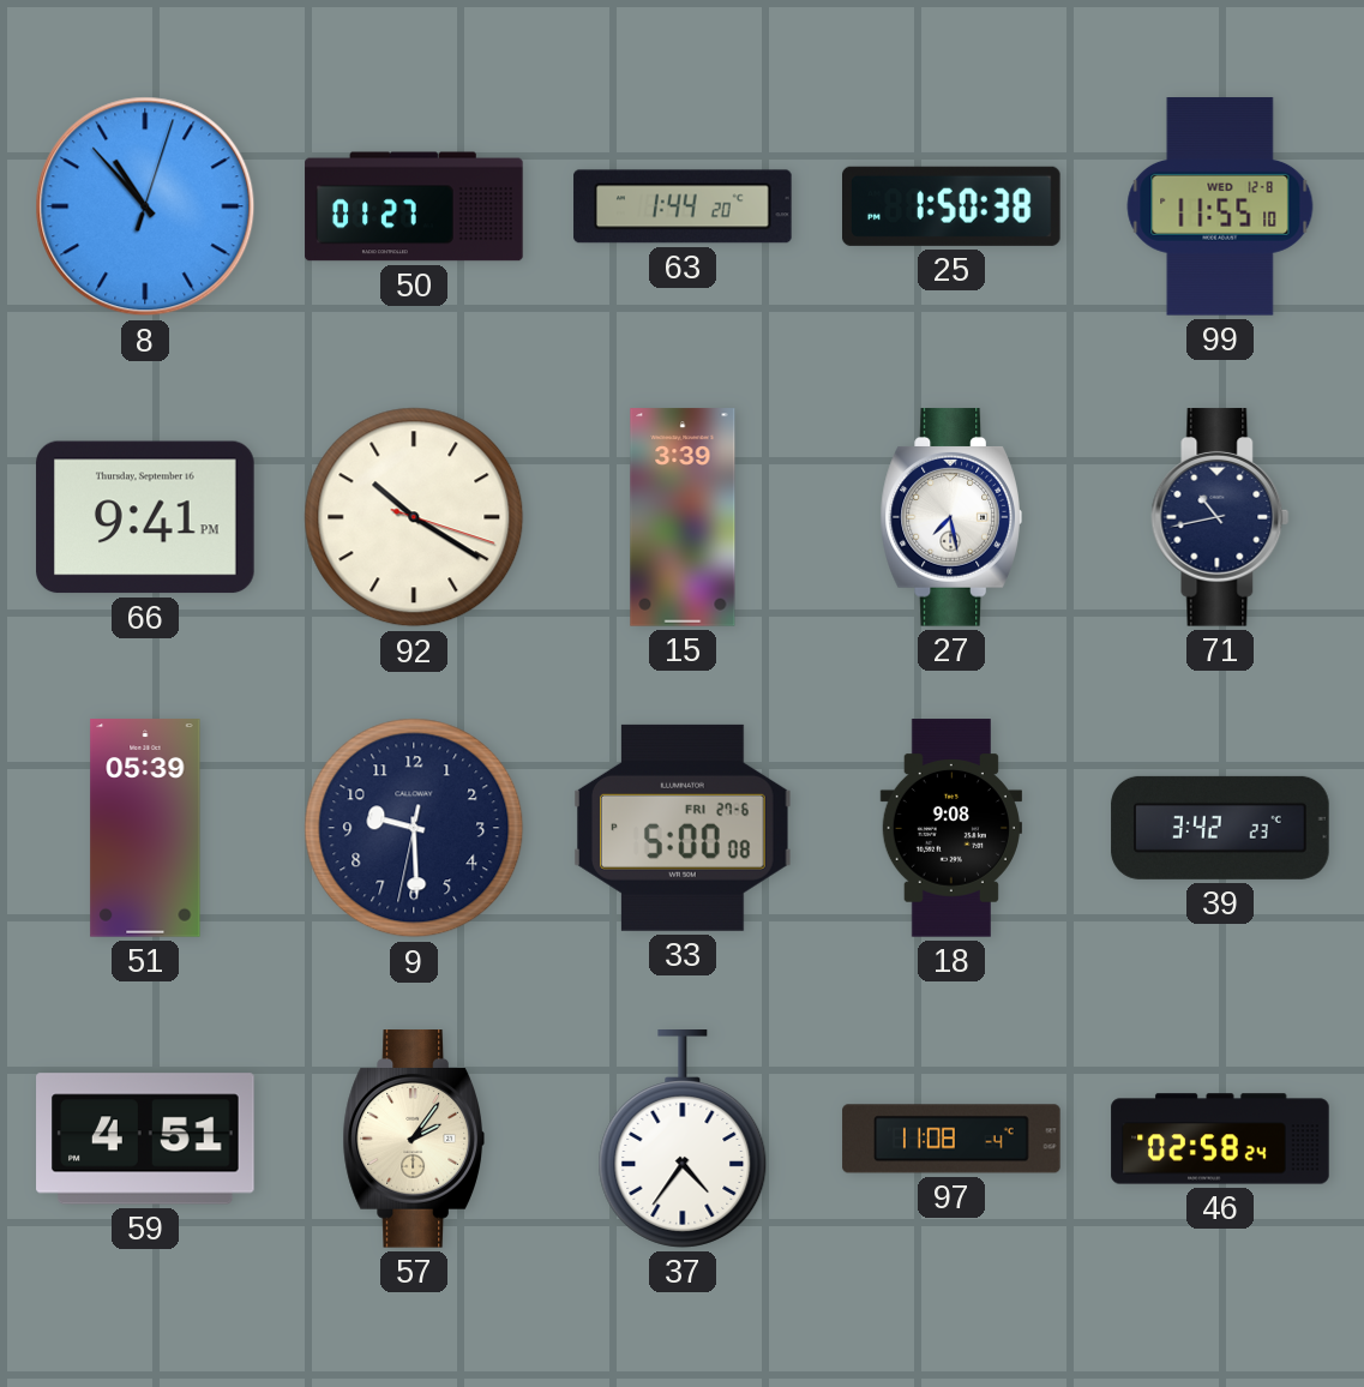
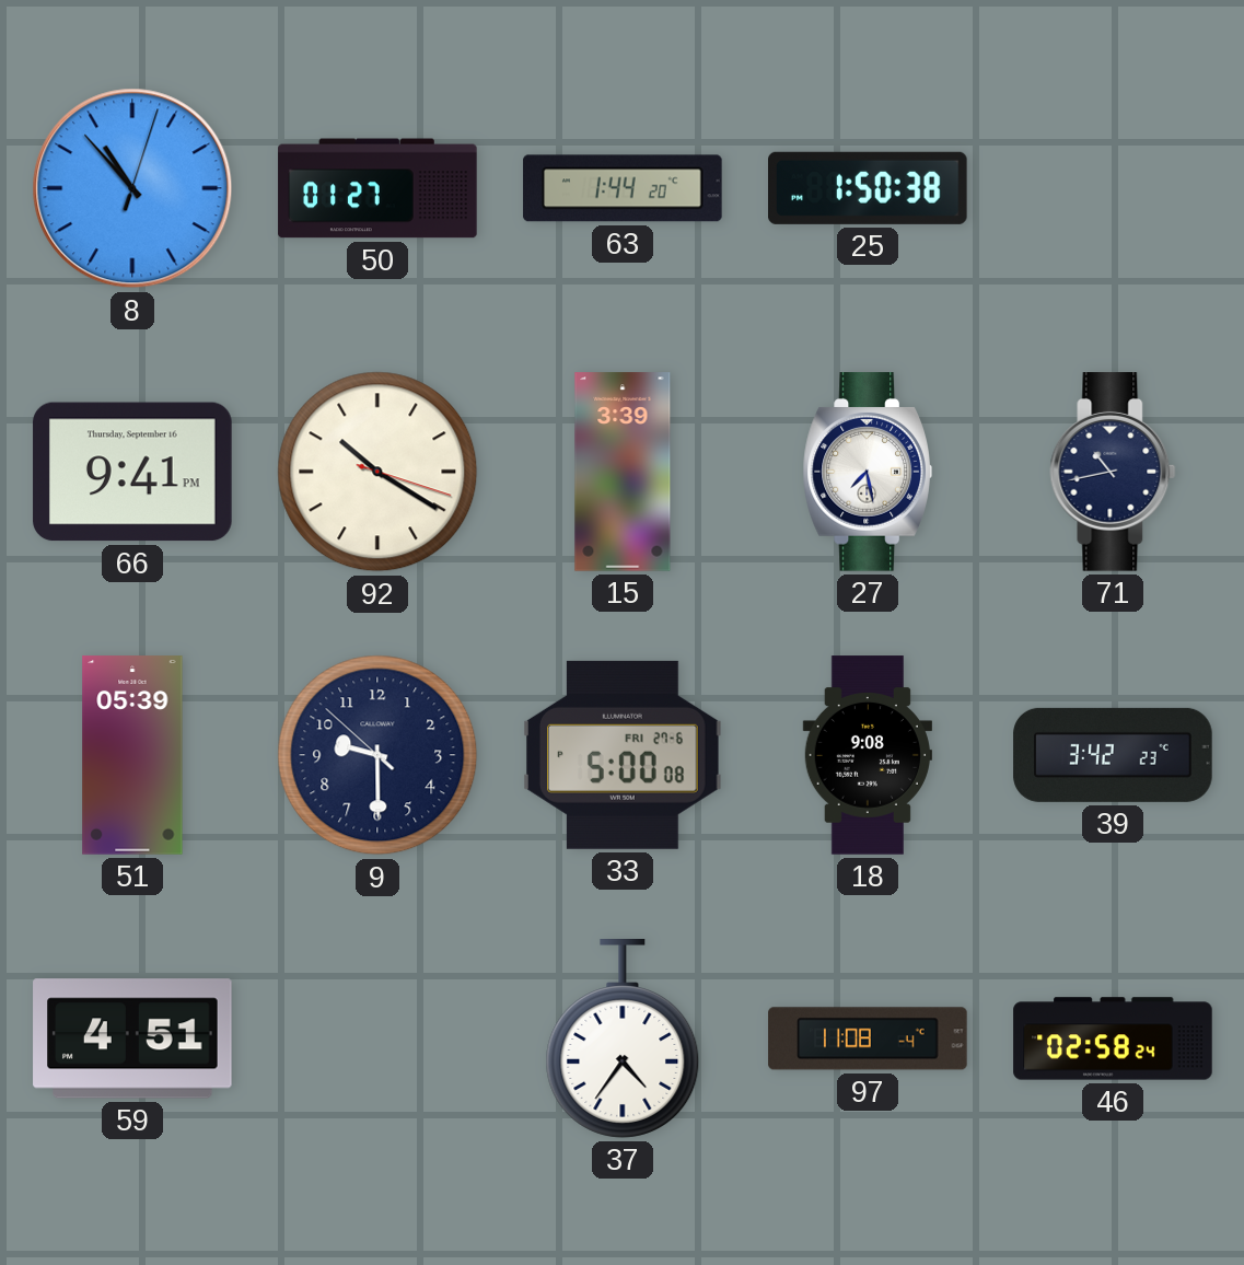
99: 11:55 -> none (1220, 206)
9: 9:29:32 -> 9:29:52 (377, 755)
57: 2:06 -> none (414, 1139)
